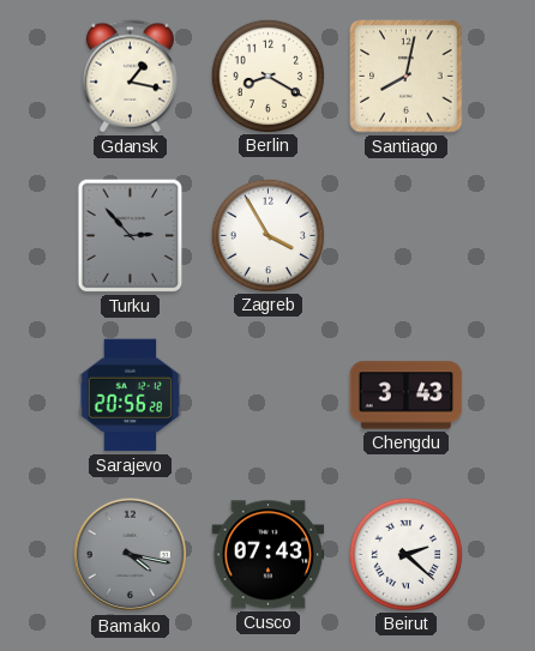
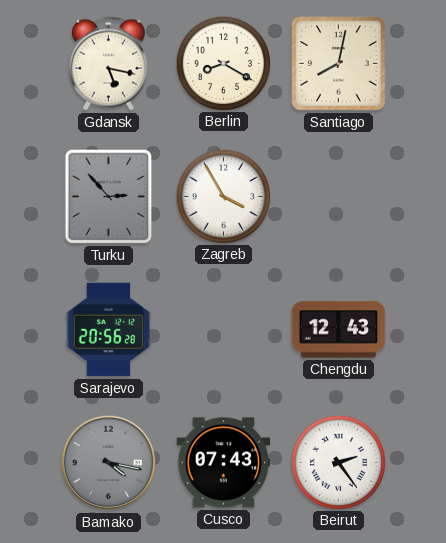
Gdansk: 1:17 -> 5:17 (108, 64)
Chengdu: 3:43 -> 12:43 (339, 330)
Beirut: 2:22 -> 2:24 (338, 462)
